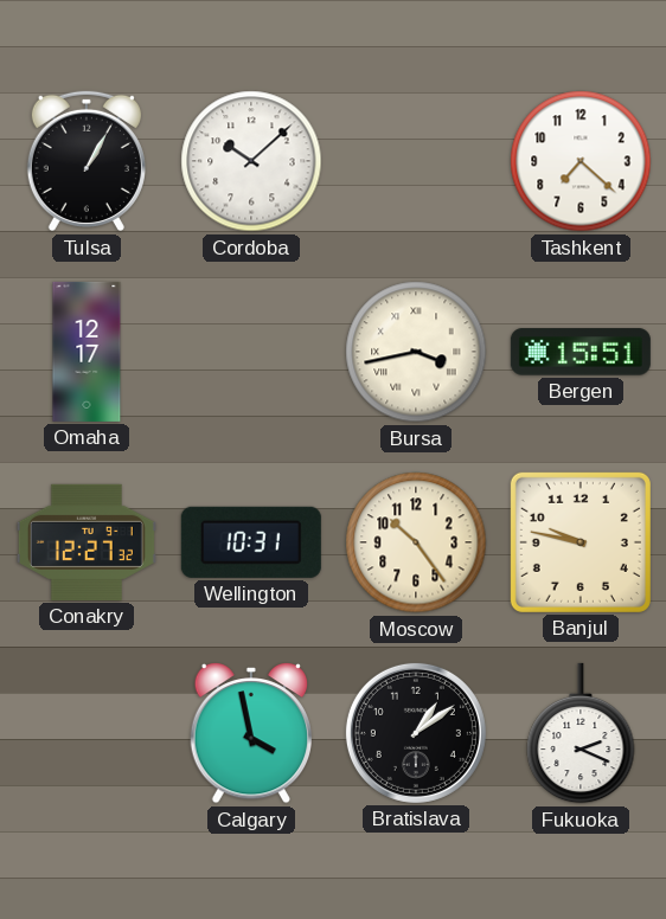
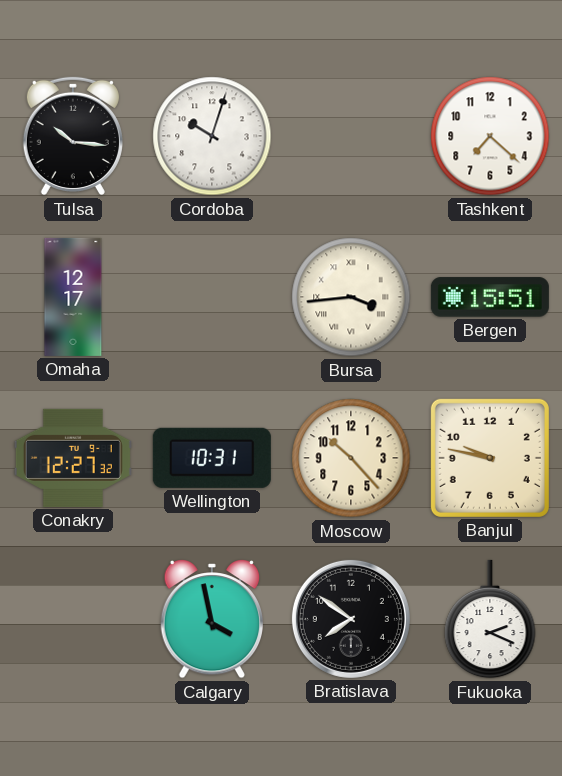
Tulsa: 1:05 -> 10:16 (73, 136)
Cordoba: 10:08 -> 10:03 (212, 136)
Bursa: 3:43 -> 3:44 (351, 297)
Moscow: 10:24 -> 10:23 (351, 458)
Bratislava: 1:09 -> 7:51 (351, 619)
